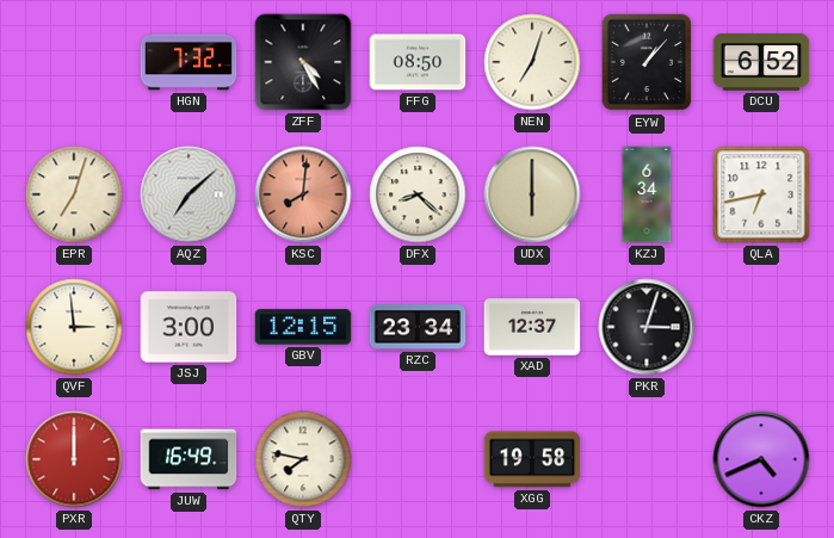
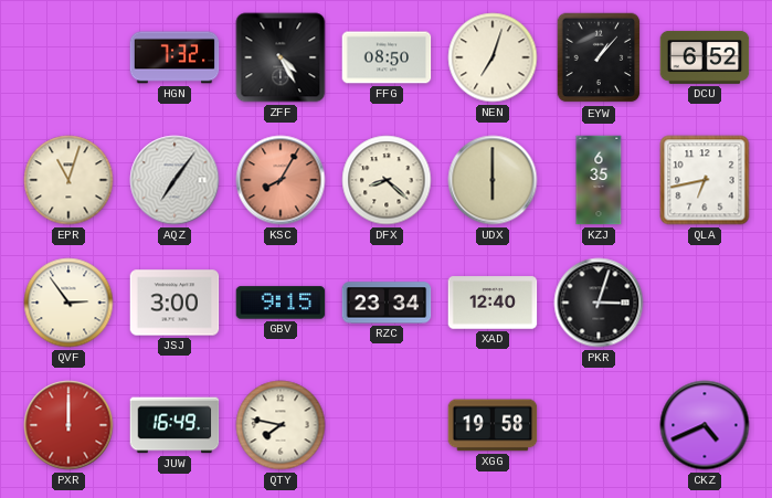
EPR: 7:03 -> 11:03 (68, 180)
AQZ: 7:08 -> 7:06 (175, 180)
KSC: 8:01 -> 8:05 (281, 180)
KZJ: 6:34 -> 6:35 (599, 180)
QVF: 2:59 -> 2:54 (68, 303)
GBV: 12:15 -> 9:15 (281, 303)
XAD: 12:37 -> 12:40 (493, 303)
